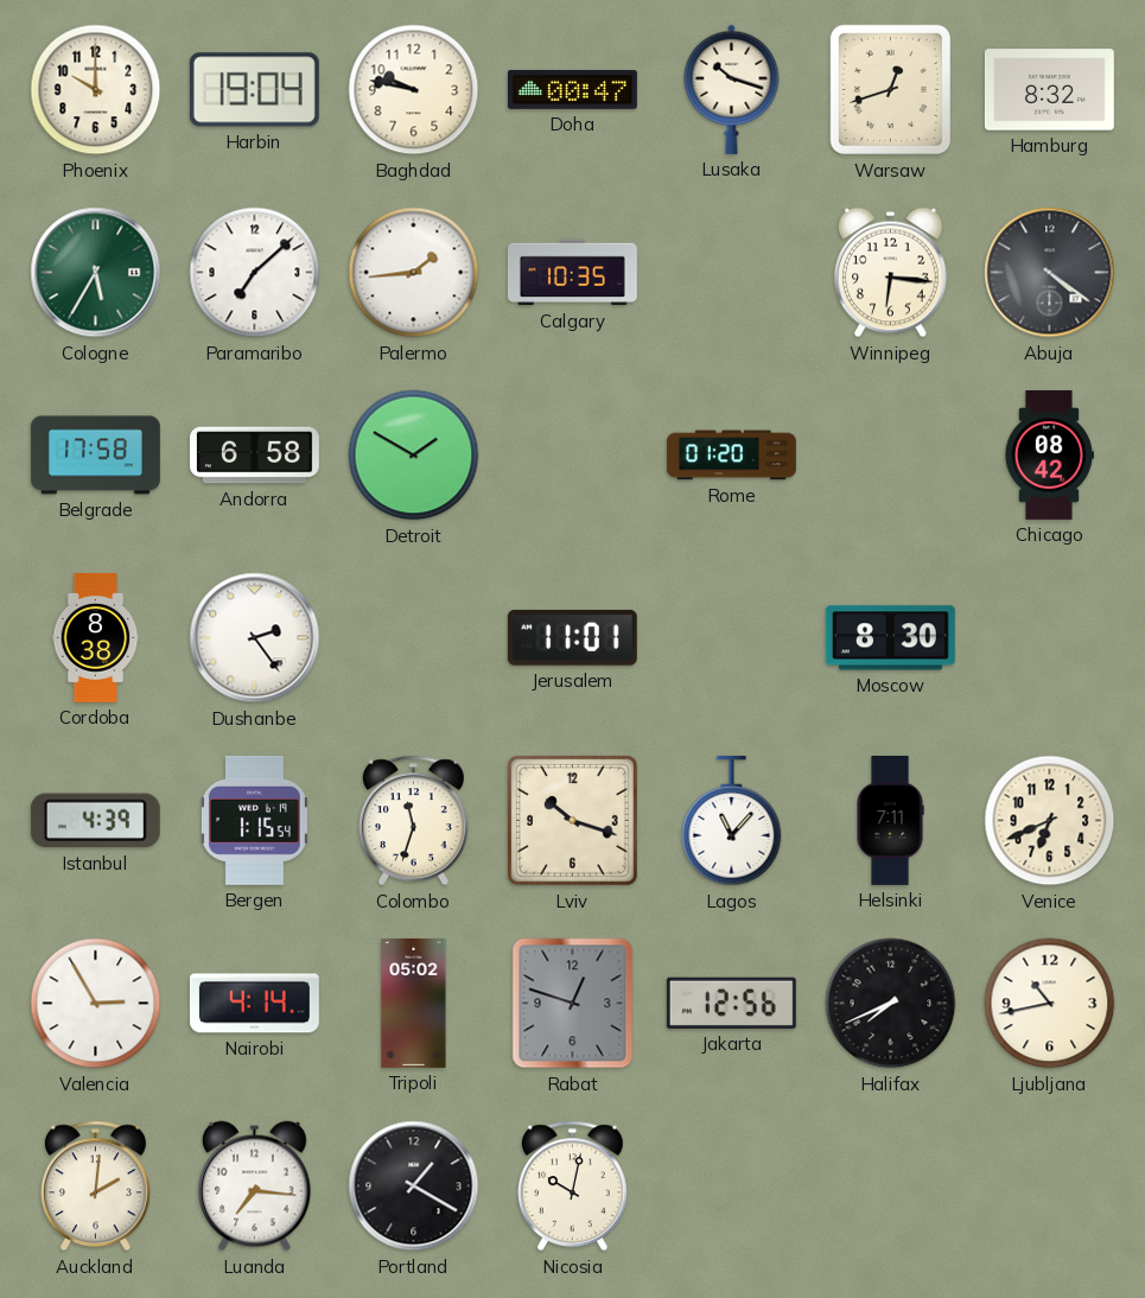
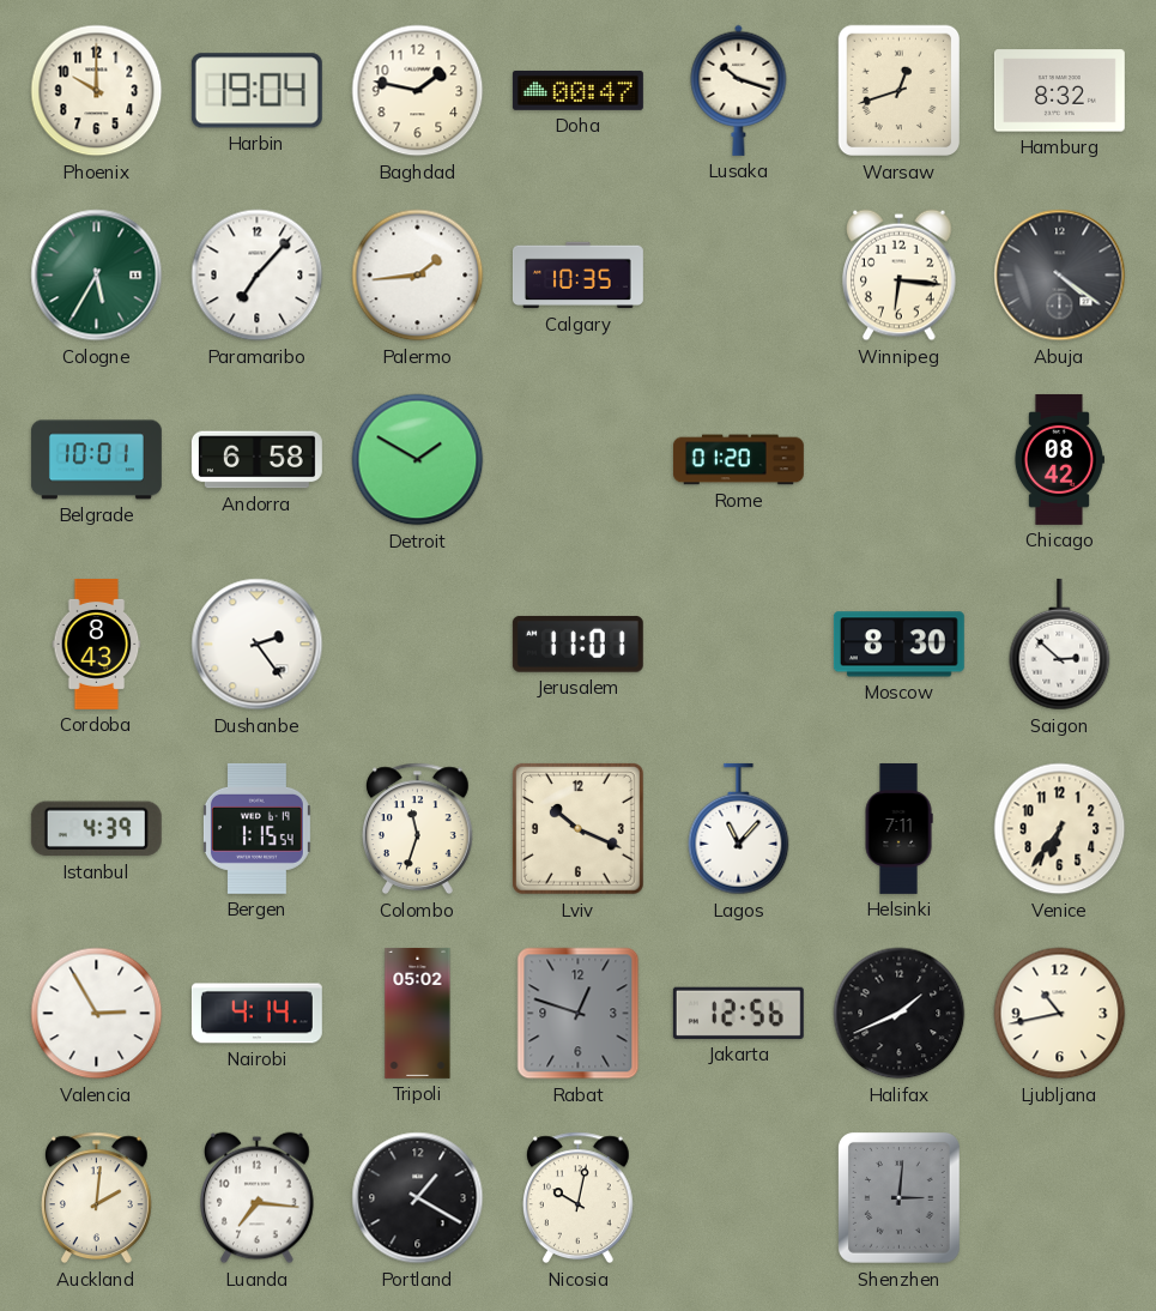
Baghdad: 9:47 -> 1:47 (418, 91)
Paramaribo: 7:08 -> 7:07 (258, 276)
Belgrade: 17:58 -> 10:01 (96, 460)
Cordoba: 8:38 -> 8:43 (97, 644)
Saigon: none -> 2:52 (1060, 645)
Lviv: 10:18 -> 10:19 (577, 828)
Venice: 6:41 -> 6:36 (1060, 829)
Halifax: 7:41 -> 1:41 (900, 1014)
Shenzhen: none -> 3:01 (898, 1198)
